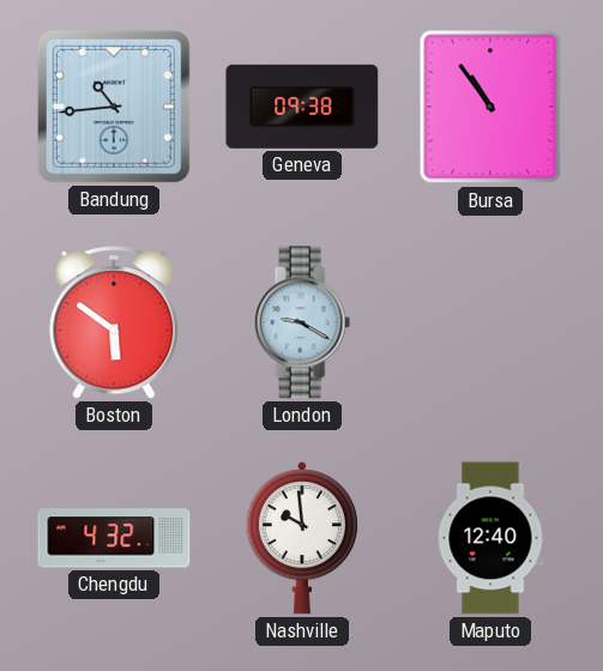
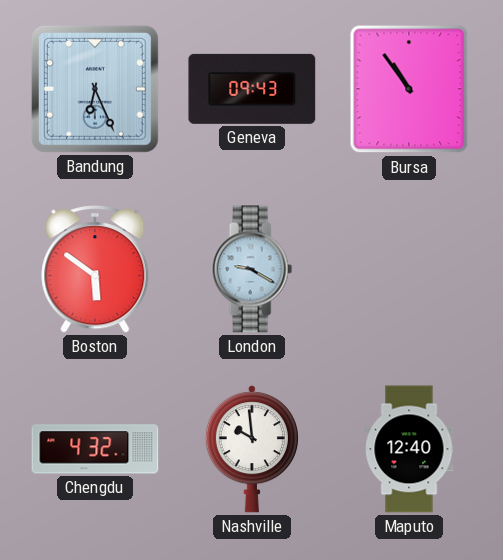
Bandung: 10:44 -> 6:26 (95, 89)
Geneva: 09:38 -> 09:43 (252, 89)
